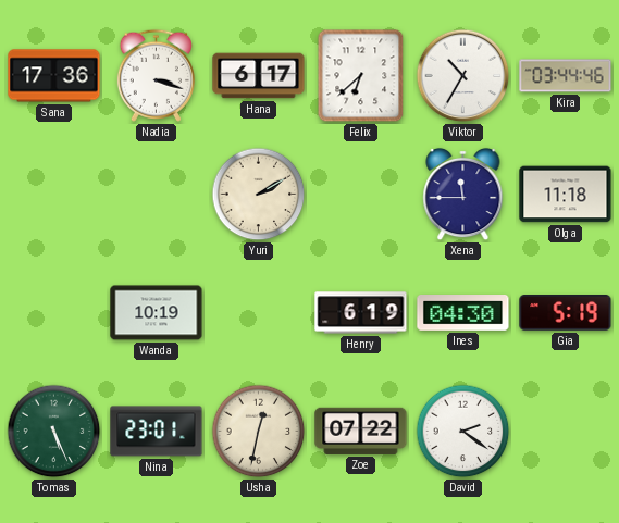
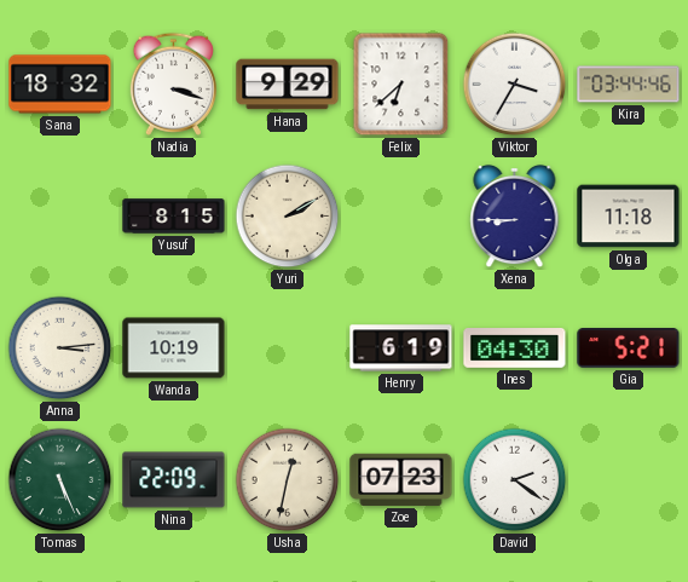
Sana: 17:36 -> 18:32 (60, 85)
Hana: 6:17 -> 9:29 (288, 85)
Viktor: 10:35 -> 3:35 (515, 85)
Yusuf: none -> 8:15 (174, 217)
Xena: 11:45 -> 8:45 (515, 217)
Anna: none -> 3:14 (60, 348)
Gia: 5:19 -> 5:21 (629, 348)
Nina: 23:01 -> 22:09 (174, 480)
Zoe: 07:22 -> 07:23 (401, 479)
